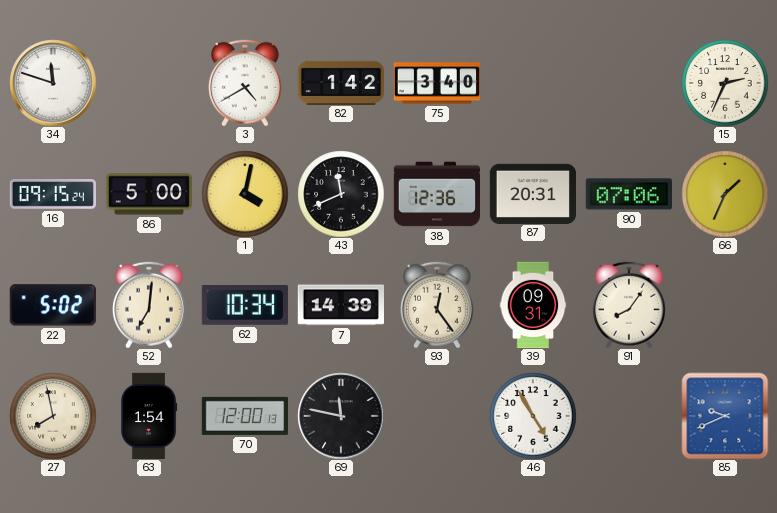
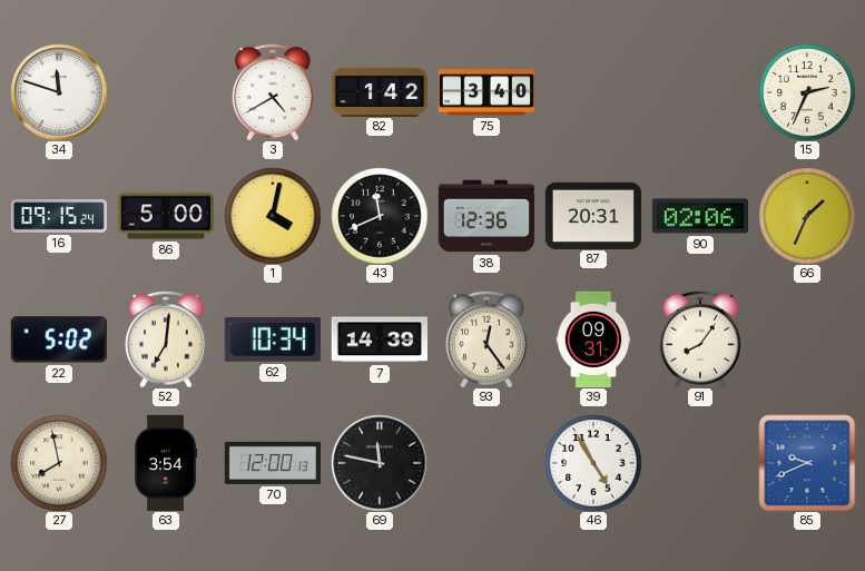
90: 07:06 -> 02:06 (699, 216)
63: 1:54 -> 3:54 (167, 463)
